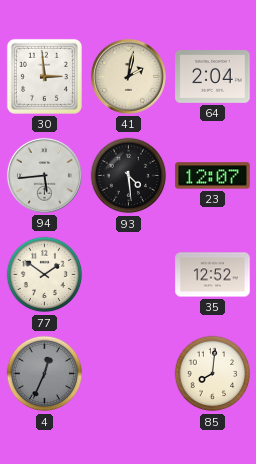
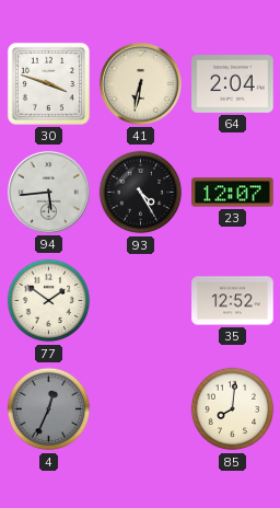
30: 2:59 -> 3:48 (48, 83)
41: 2:02 -> 6:32 (140, 83)
93: 4:29 -> 4:25 (141, 193)
